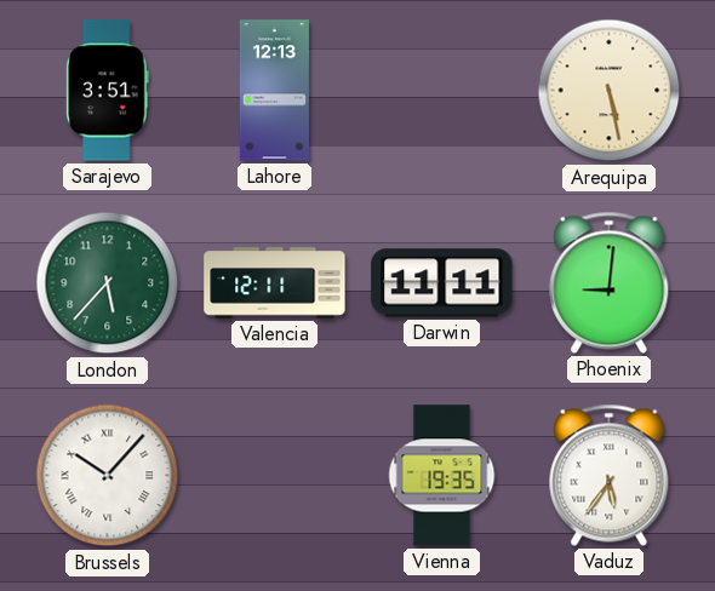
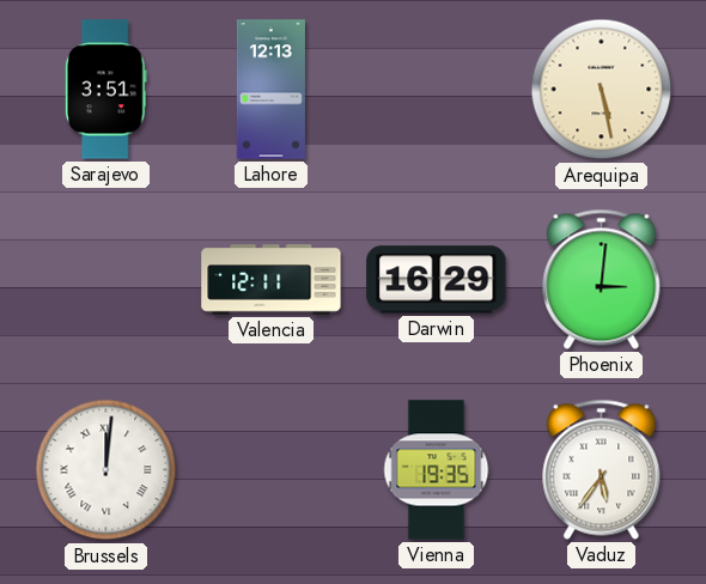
London: 5:37 -> none (108, 283)
Darwin: 11:11 -> 16:29 (437, 280)
Phoenix: 9:01 -> 3:01 (602, 279)
Brussels: 10:07 -> 12:01 (106, 470)
